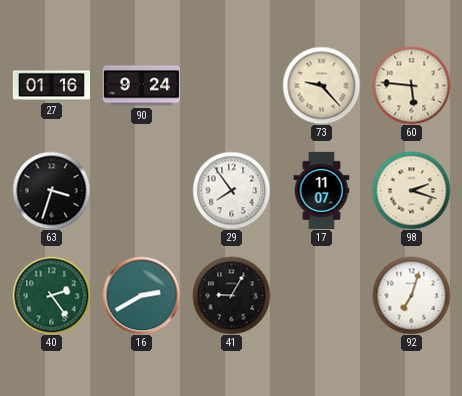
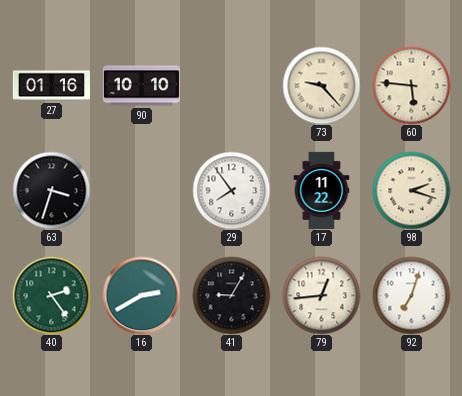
90: 9:24 -> 10:10 (141, 86)
17: 11:07 -> 11:22 (322, 190)
79: none -> 12:44 (321, 295)
